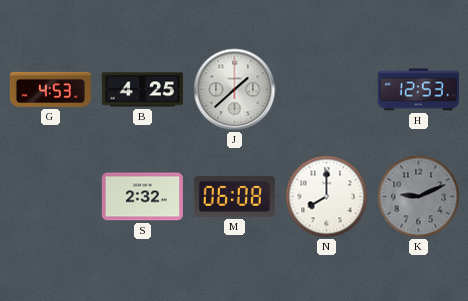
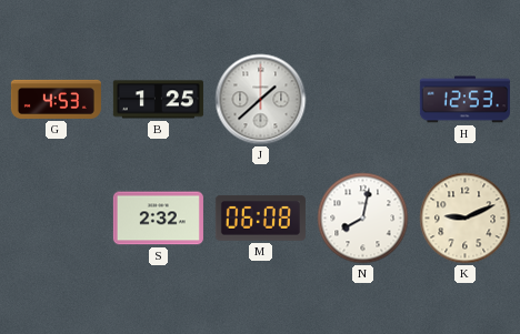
B: 4:25 -> 1:25 (158, 100)
N: 8:00 -> 8:02 (363, 219)
K dial: grey -> cream (466, 219)
